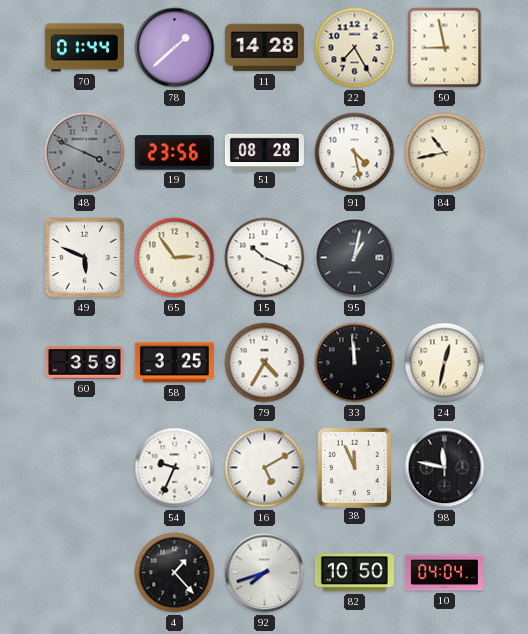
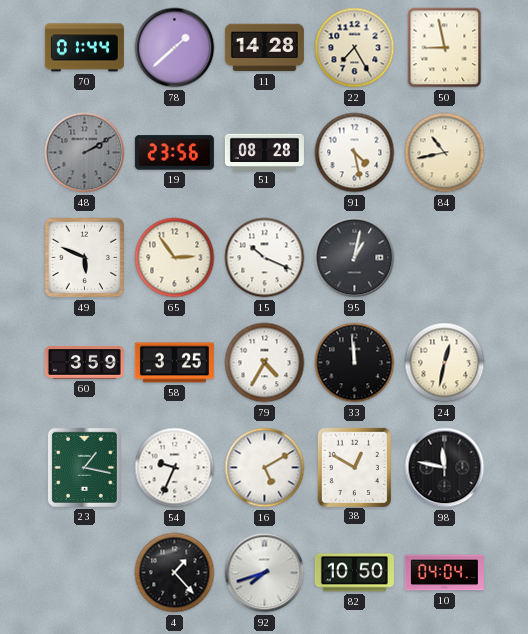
48: 3:49 -> 2:10 (85, 153)
23: none -> 1:17 (84, 467)
38: 11:56 -> 12:50 (354, 467)
